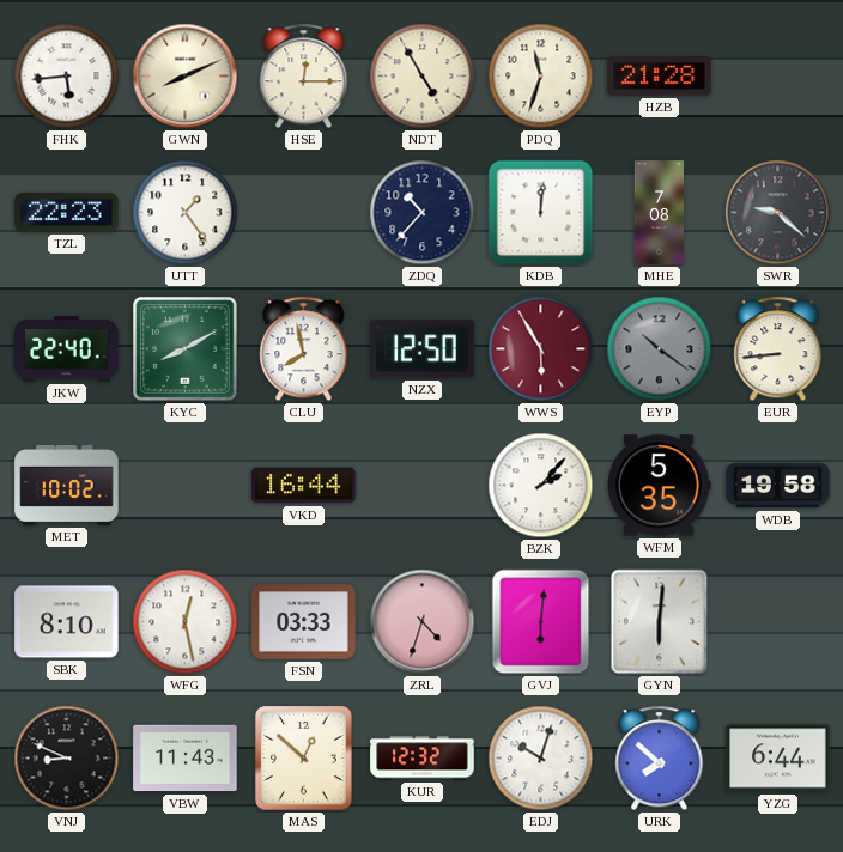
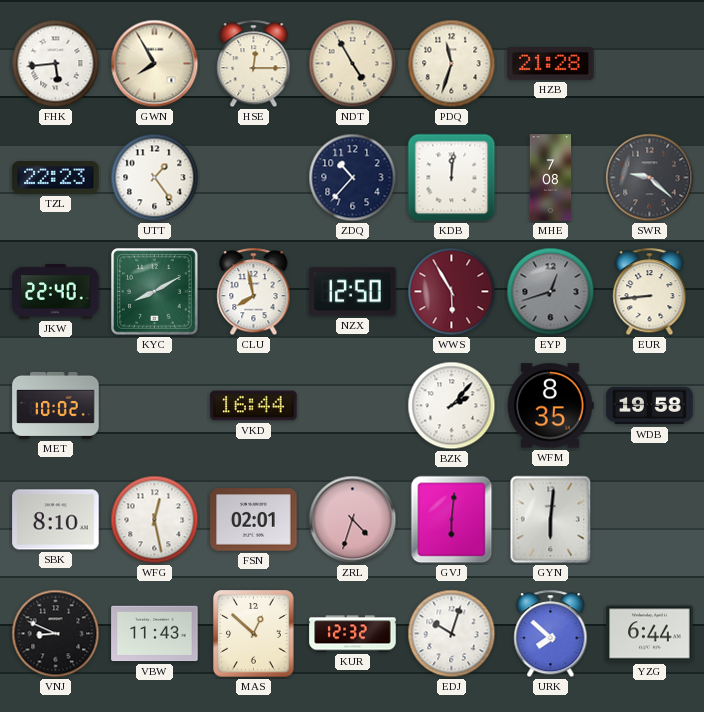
GWN: 8:11 -> 7:55 (155, 64)
EYP: 10:21 -> 12:42 (551, 292)
WFM: 5:35 -> 8:35 (551, 406)
FSN: 03:33 -> 02:01 (254, 520)
